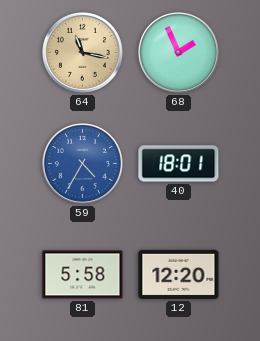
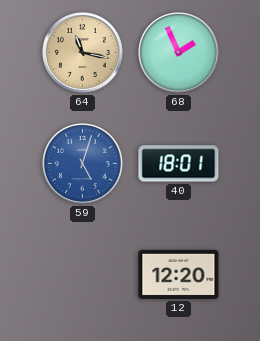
59: 4:35 -> 5:03 (82, 163)
81: 5:58 -> none (83, 275)
